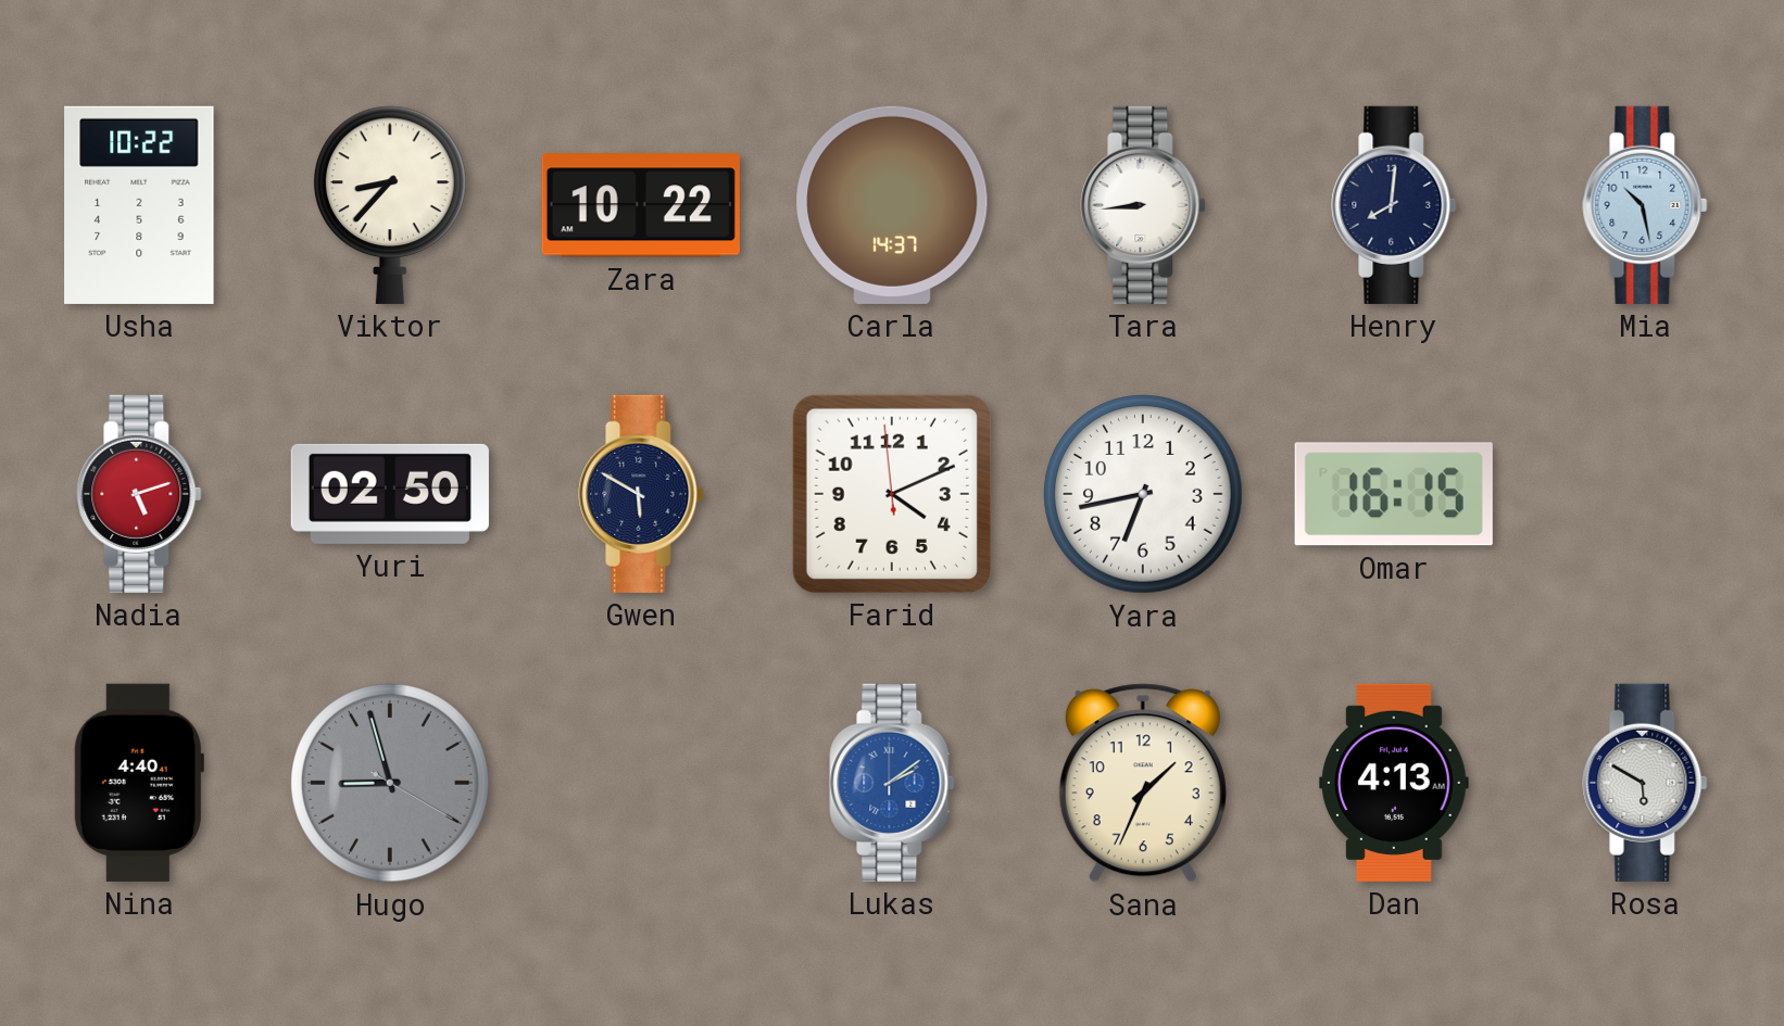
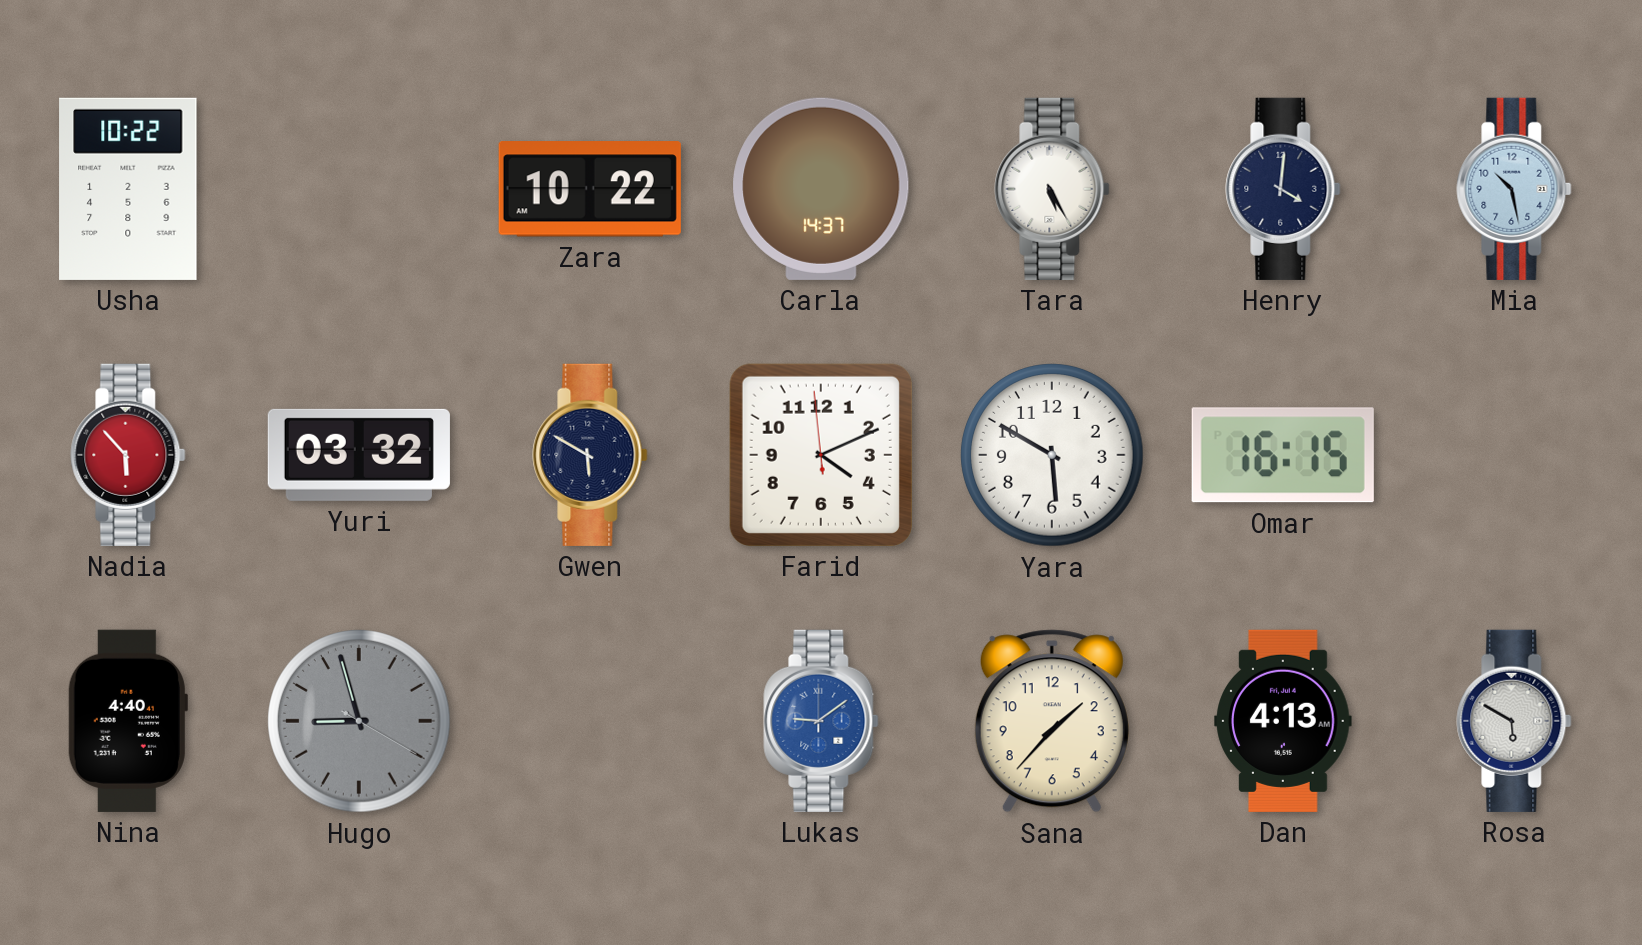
Viktor: 8:37 -> none (390, 205)
Tara: 8:44 -> 5:25 (1052, 189)
Henry: 8:01 -> 4:01 (1283, 189)
Nadia: 5:12 -> 5:53 (128, 455)
Yuri: 02:50 -> 03:32 (359, 455)
Yara: 6:43 -> 5:50 (1052, 455)
Lukas: 2:09 -> 9:09 (821, 721)
Sana: 1:34 -> 1:37 (1052, 721)
